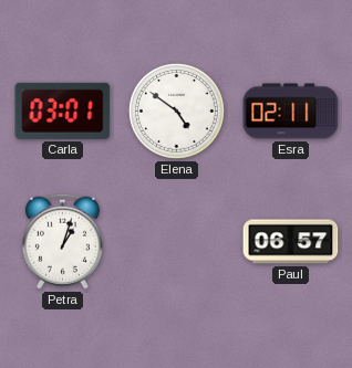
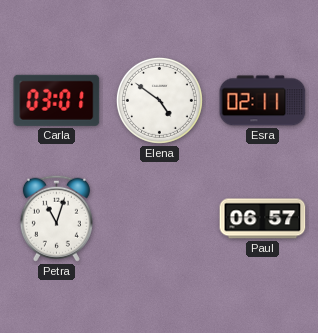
Petra: 1:03 -> 11:03 (56, 218)
